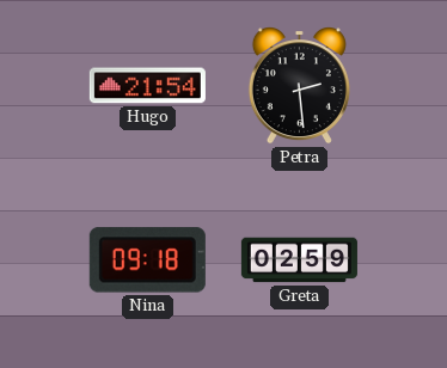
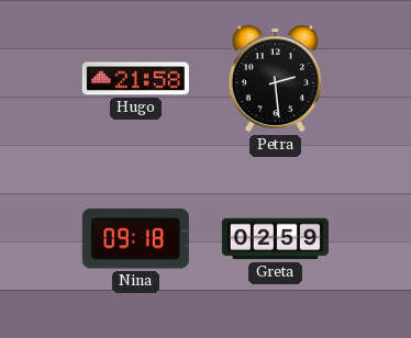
Hugo: 21:54 -> 21:58 (135, 79)
